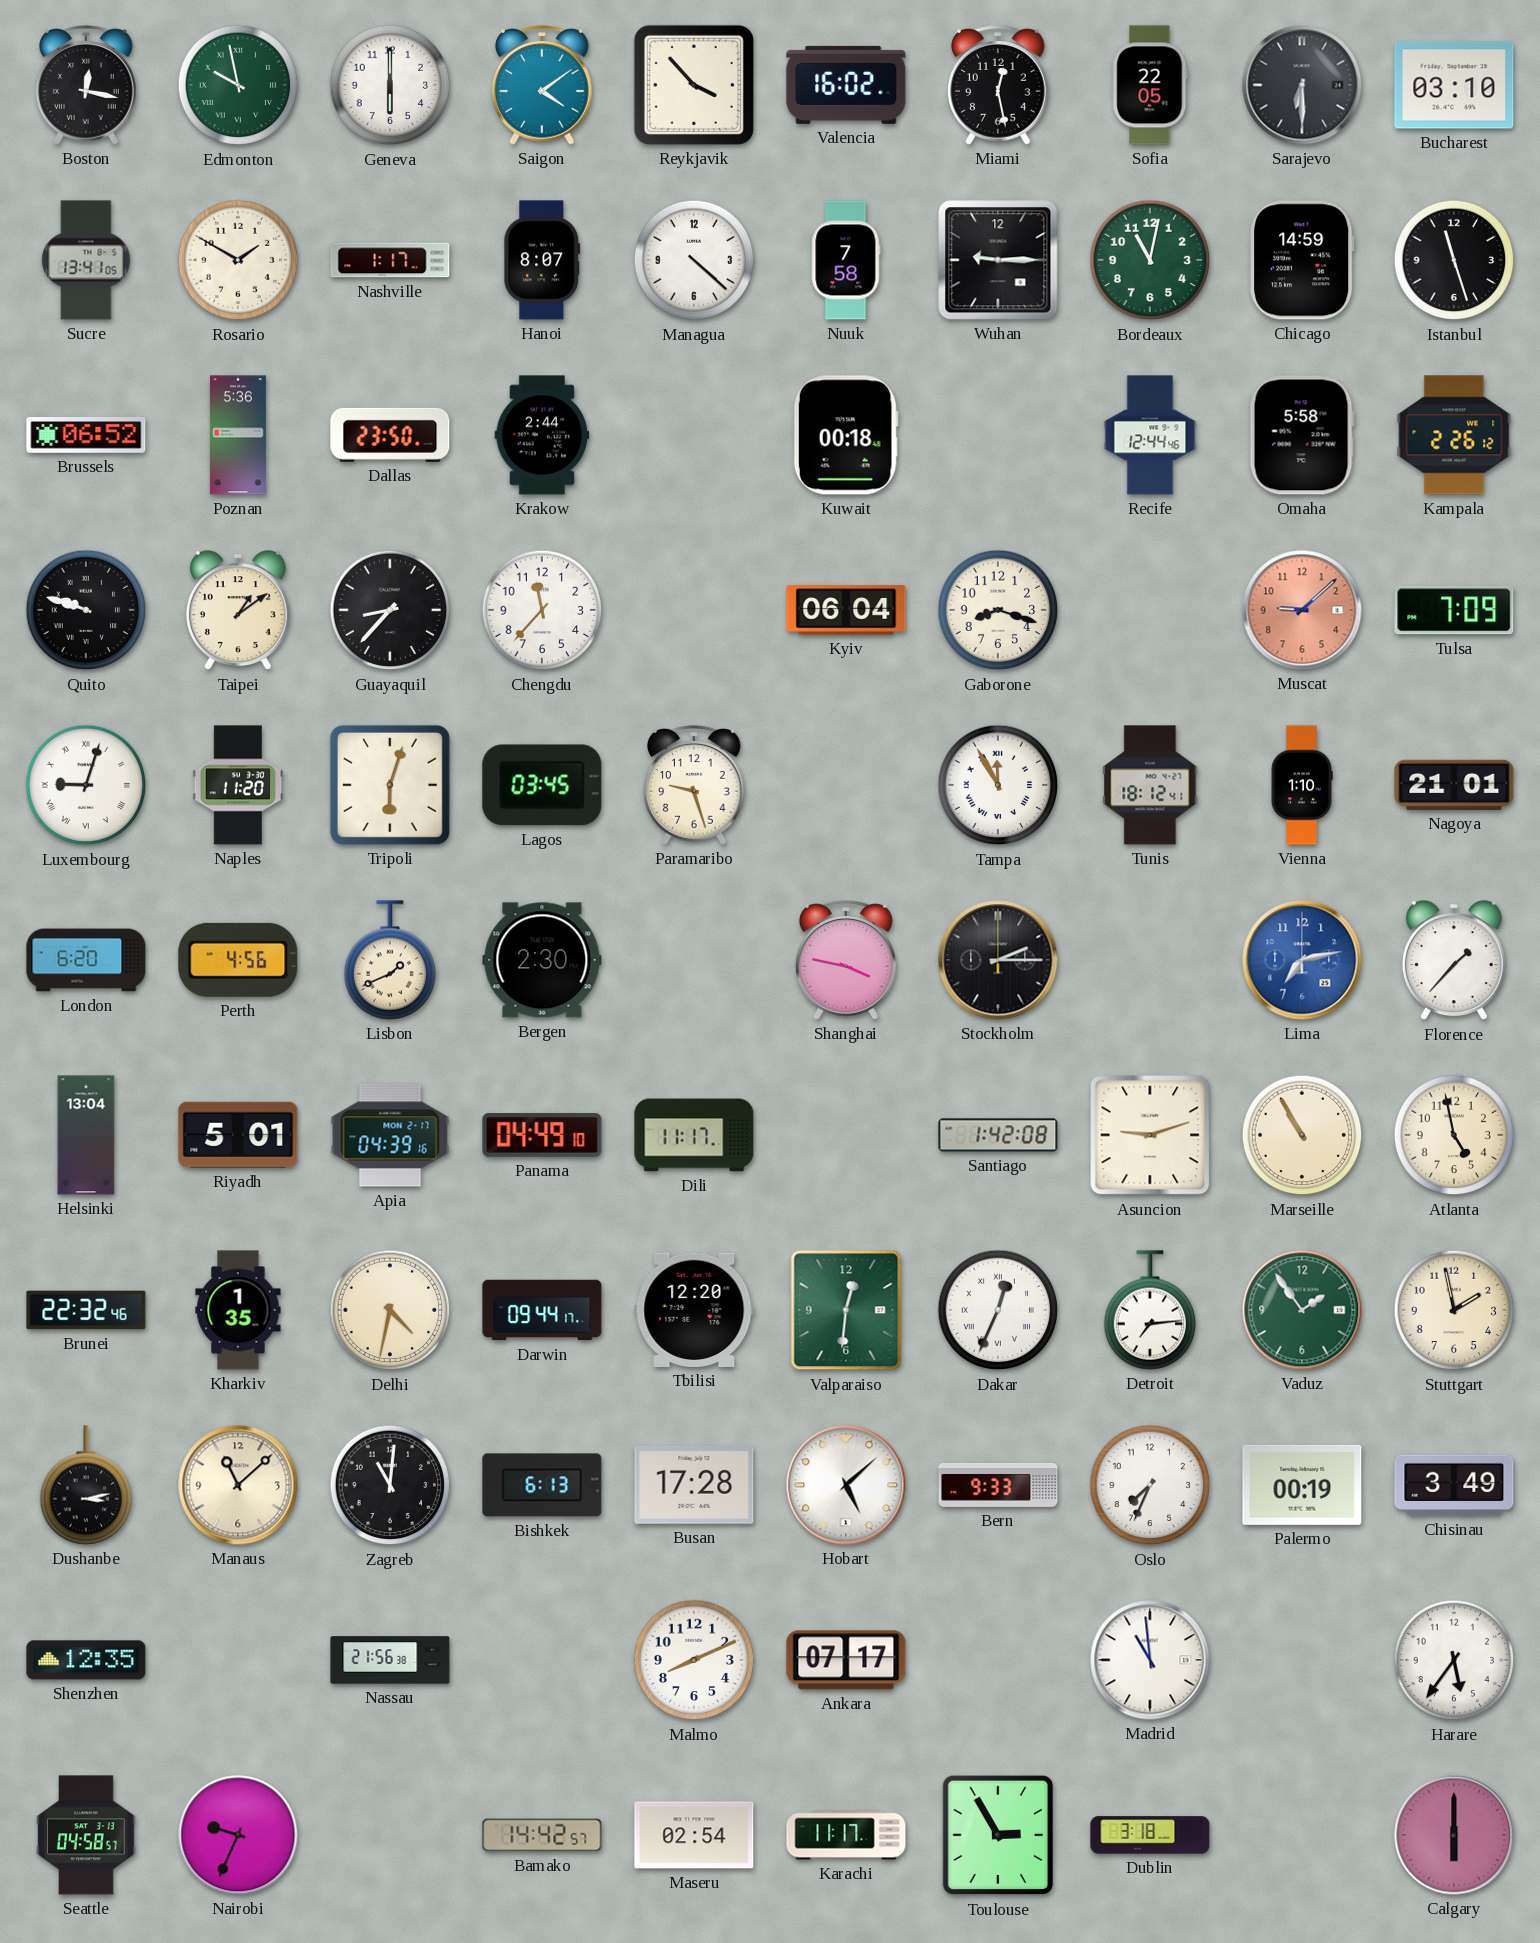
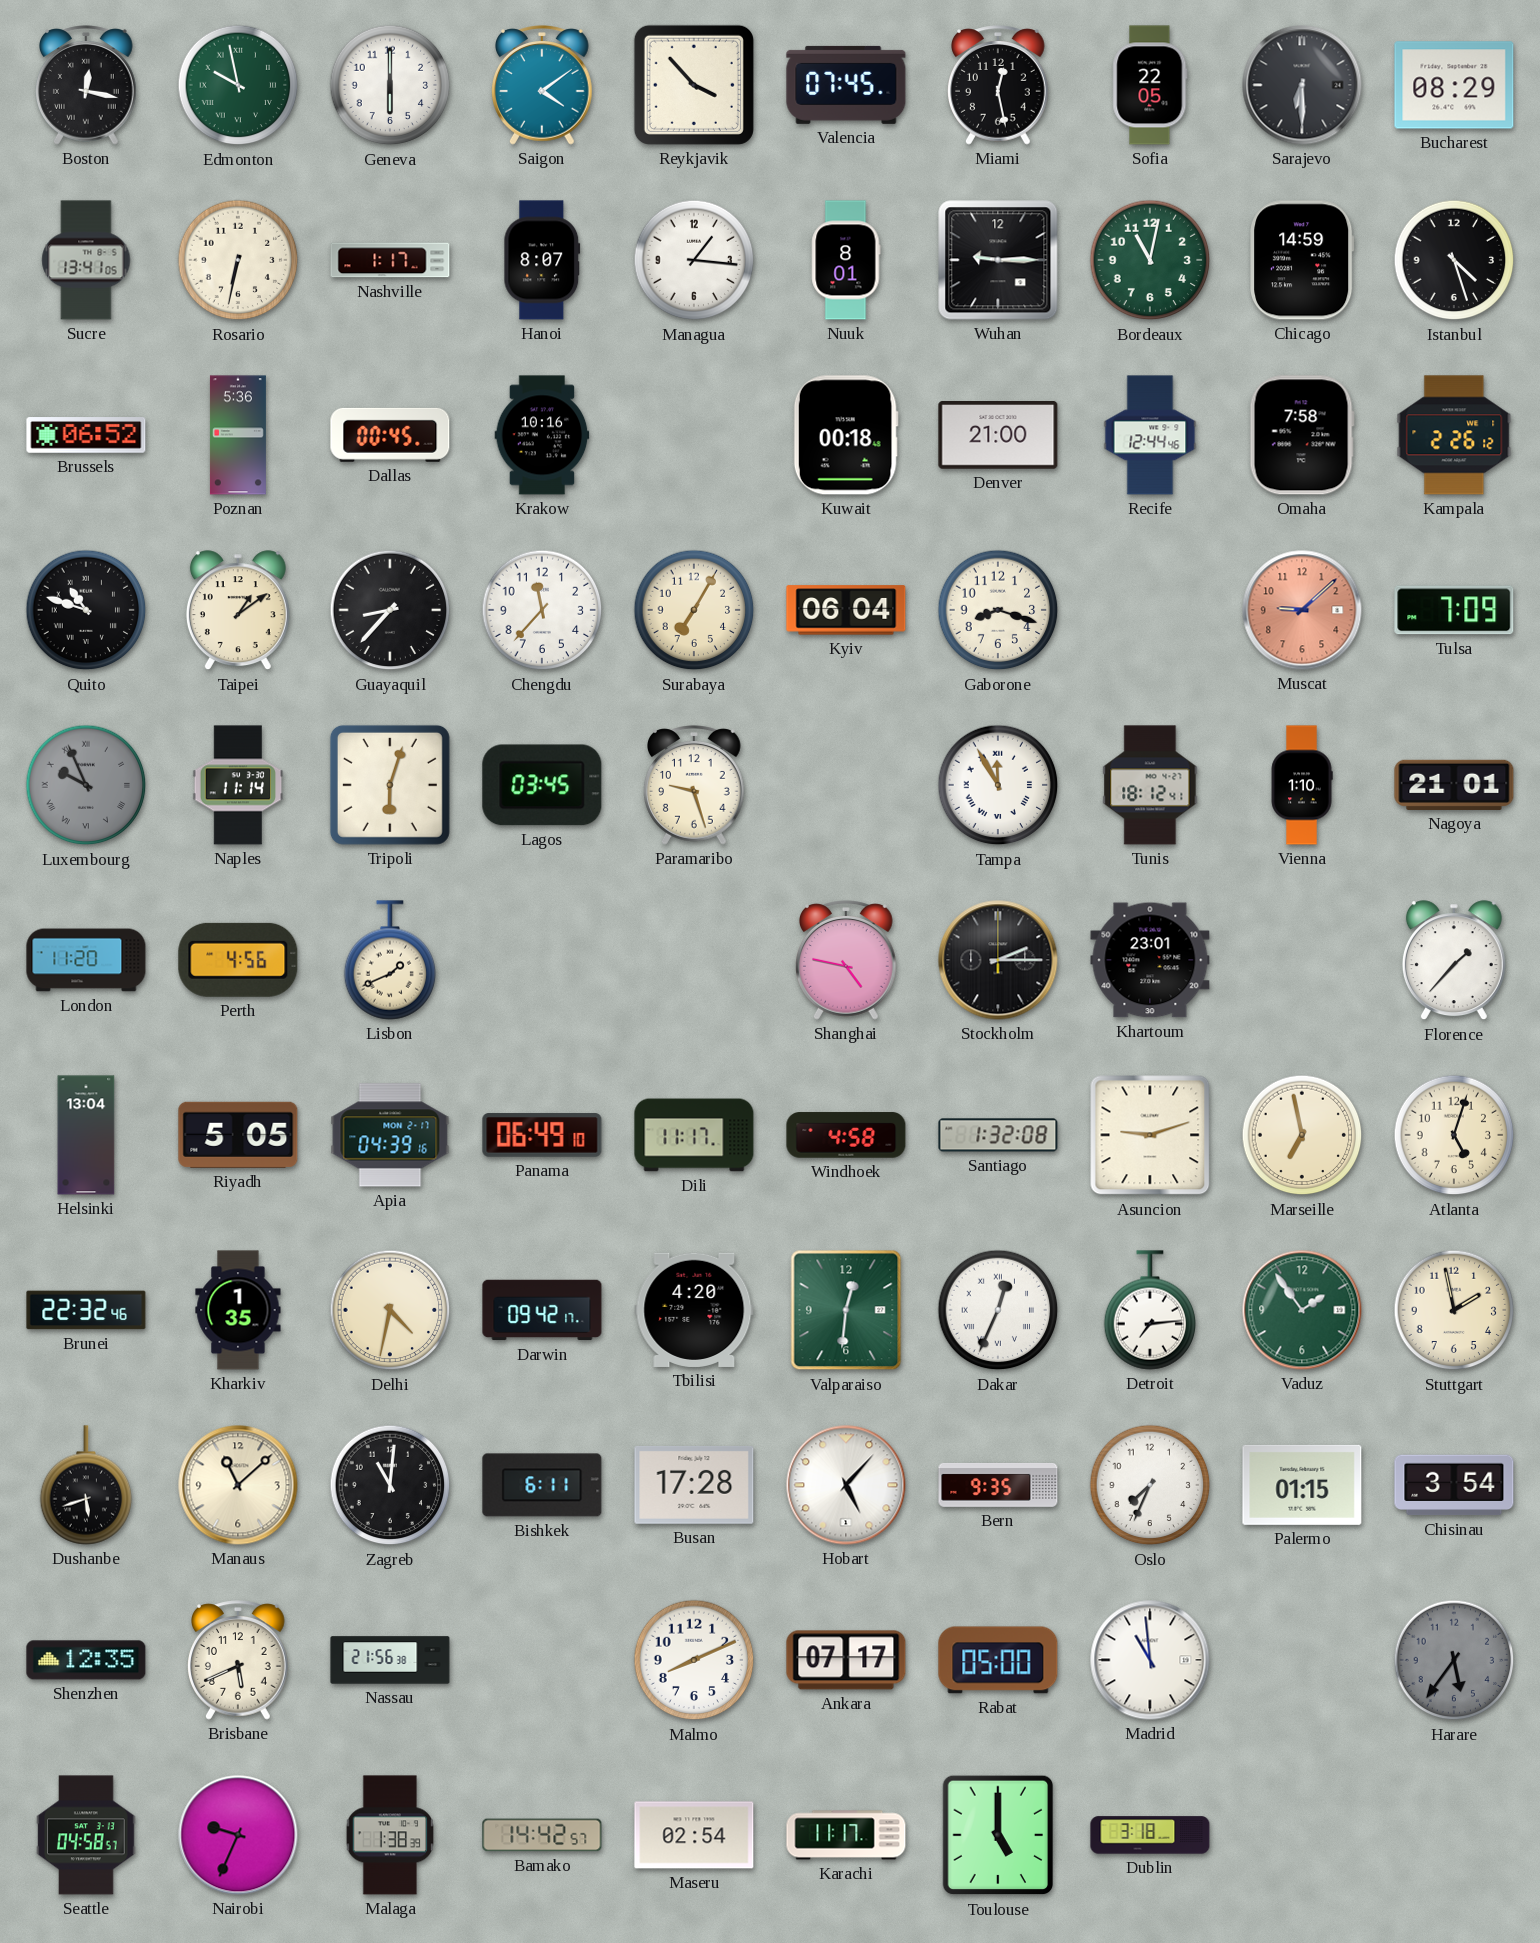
Valencia: 16:02 -> 07:45 (846, 85)
Bucharest: 03:10 -> 08:29 (1454, 85)
Rosario: 1:50 -> 6:32 (238, 260)
Managua: 4:22 -> 1:16 (694, 260)
Nuuk: 7:58 -> 8:01 (846, 260)
Istanbul: 11:27 -> 4:27 (1454, 260)
Dallas: 23:50 -> 00:45 (390, 435)
Krakow: 2:44 -> 10:16 (542, 435)
Denver: none -> 21:00 (998, 436)
Omaha: 5:58 -> 7:58 (1302, 435)
Quito: 9:48 -> 10:48 (86, 610)
Surabaya: none -> 7:05 (694, 610)
Luxembourg: 9:03 -> 9:56 (86, 785)
Luxembourg dial: white -> grey (86, 785)
Naples: 11:20 -> 11:14 (238, 785)
London: 6:20 -> 11:20 (86, 960)
Bergen: 2:30 -> none (542, 960)
Shanghai: 3:47 -> 4:47 (847, 960)
Khartoum: none -> 23:01 (1150, 960)
Lima: 7:13 -> none (1302, 960)
Riyadh: 5:01 -> 5:05 (238, 1135)
Panama: 04:49 -> 06:49 (542, 1135)
Windhoek: none -> 4:58 (846, 1135)
Santiago: 1:42 -> 1:32 (998, 1135)
Marseille: 10:55 -> 6:58 (1302, 1135)
Atlanta: 4:58 -> 5:03 (1454, 1135)
Darwin: 09:44 -> 09:42 (542, 1310)
Tbilisi: 12:20 -> 4:20 (694, 1310)
Dushanbe: 3:13 -> 5:42 (86, 1485)
Bishkek: 6:13 -> 6:11 (542, 1485)
Hobart: 5:08 -> 5:07 (846, 1485)
Bern: 9:33 -> 9:35 (998, 1485)
Palermo: 00:19 -> 01:15 (1302, 1485)
Chisinau: 3:49 -> 3:54 (1454, 1485)
Brisbane: none -> 5:41 (239, 1660)
Rabat: none -> 05:00 (998, 1660)
Harare dial: white -> grey (1454, 1660)
Malaga: none -> 1:38 (390, 1835)
Toulouse: 2:55 -> 5:00 (998, 1835)
Calgary: 6:00 -> none (1454, 1835)
